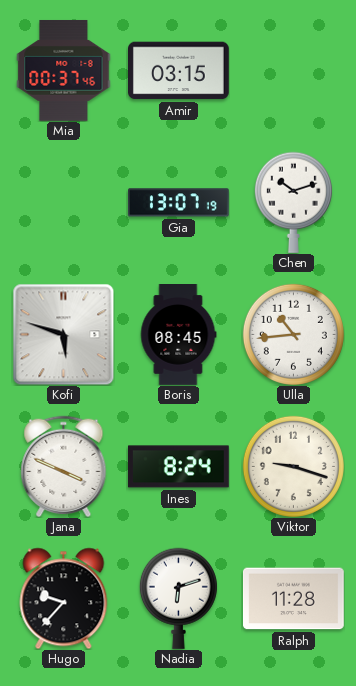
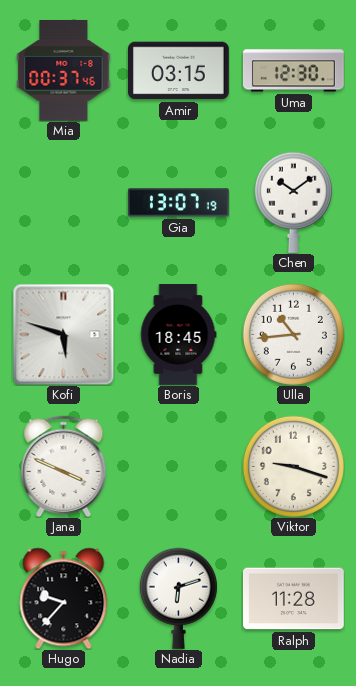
Uma: none -> 12:30 (294, 71)
Chen: 10:12 -> 10:09 (293, 202)
Boris: 08:45 -> 18:45 (178, 335)
Ines: 8:24 -> none (178, 467)
